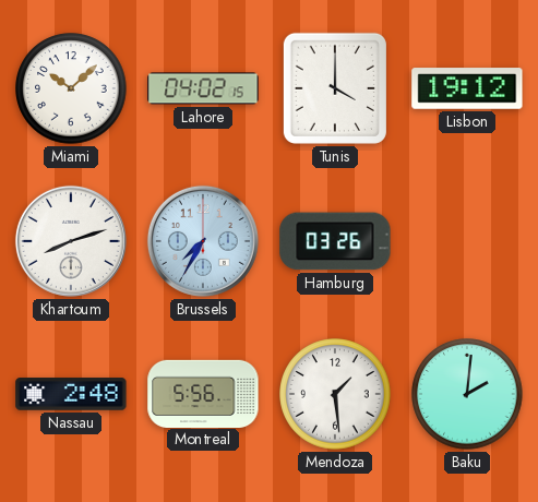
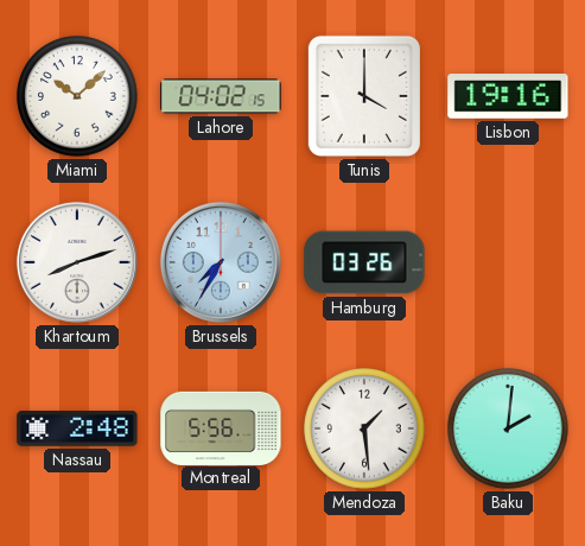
Lisbon: 19:12 -> 19:16 (508, 96)
